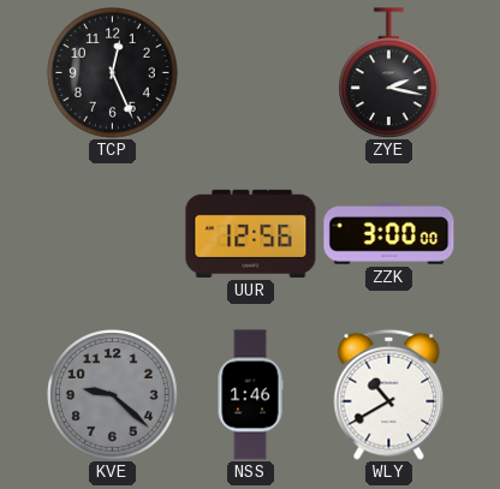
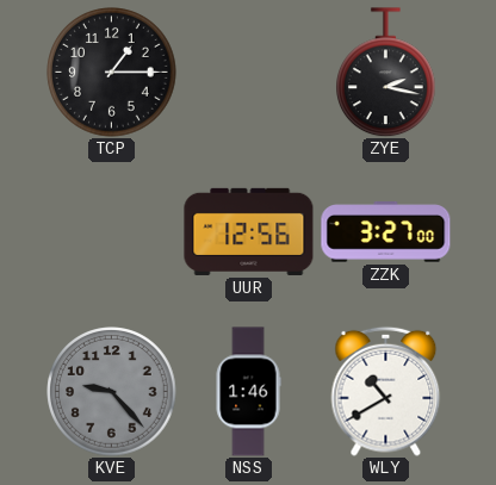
TCP: 12:26 -> 1:15 (112, 73)
ZZK: 3:00 -> 3:27 (386, 232)
KVE: 9:22 -> 9:23 (112, 392)
